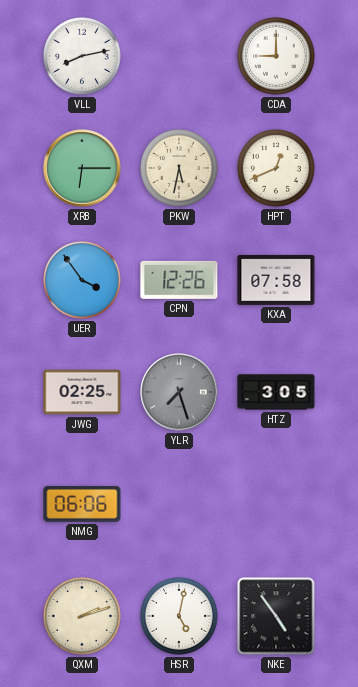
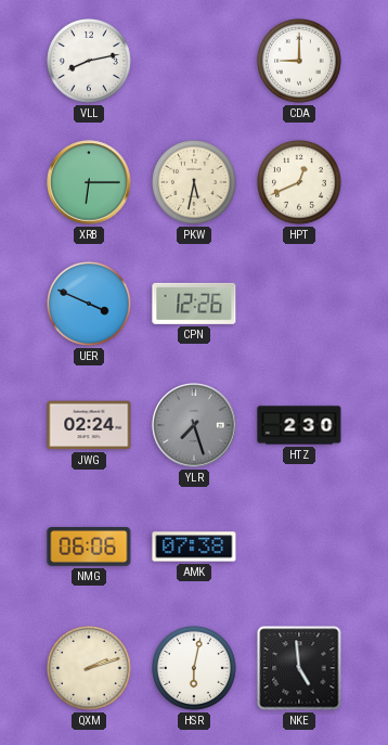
UER: 3:54 -> 3:49 (90, 305)
KXA: 07:58 -> none (276, 280)
JWG: 02:25 -> 02:24 (89, 425)
HTZ: 3:05 -> 2:30 (299, 425)
AMK: none -> 07:38 (194, 547)
HSR: 5:02 -> 6:02 (195, 669)
NKE: 4:54 -> 4:59 (299, 668)
